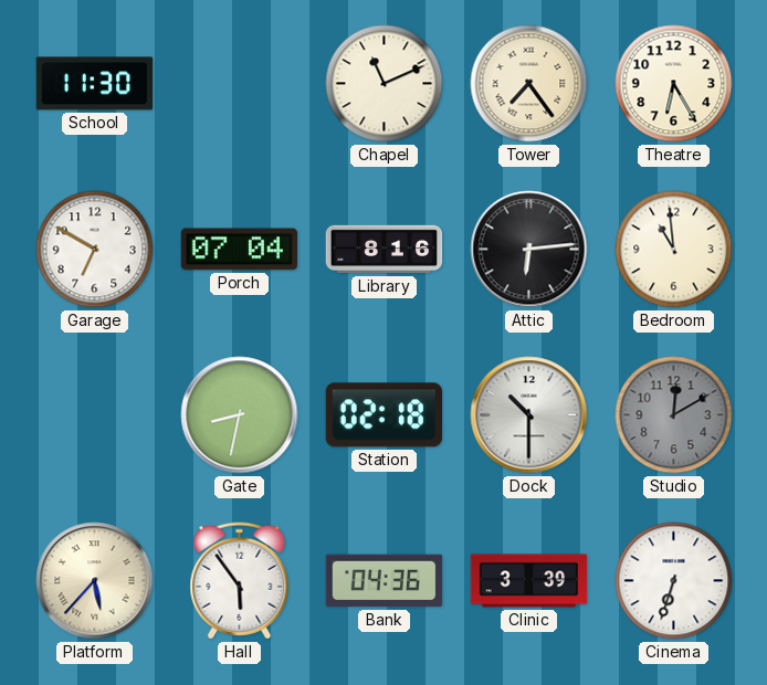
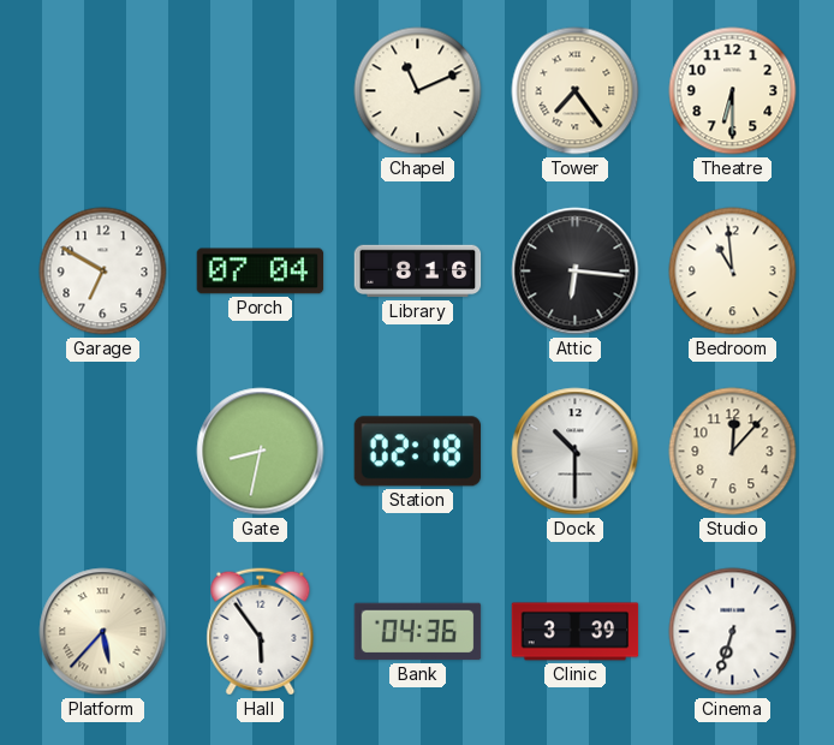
School: 11:30 -> none (95, 84)
Theatre: 6:25 -> 6:30 (733, 91)
Attic: 6:14 -> 6:16 (576, 272)
Studio: 12:10 -> 12:07 (733, 452)
Studio dial: grey -> cream (733, 452)
